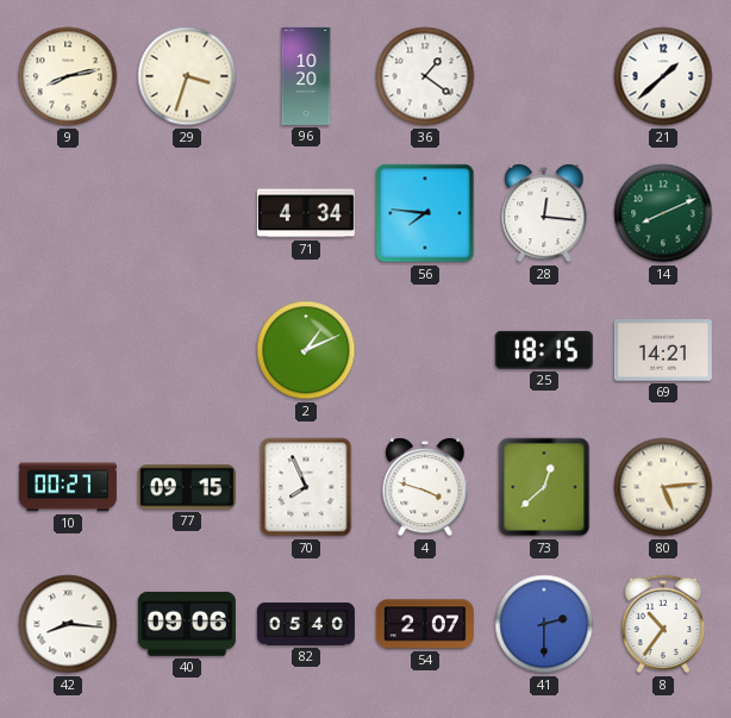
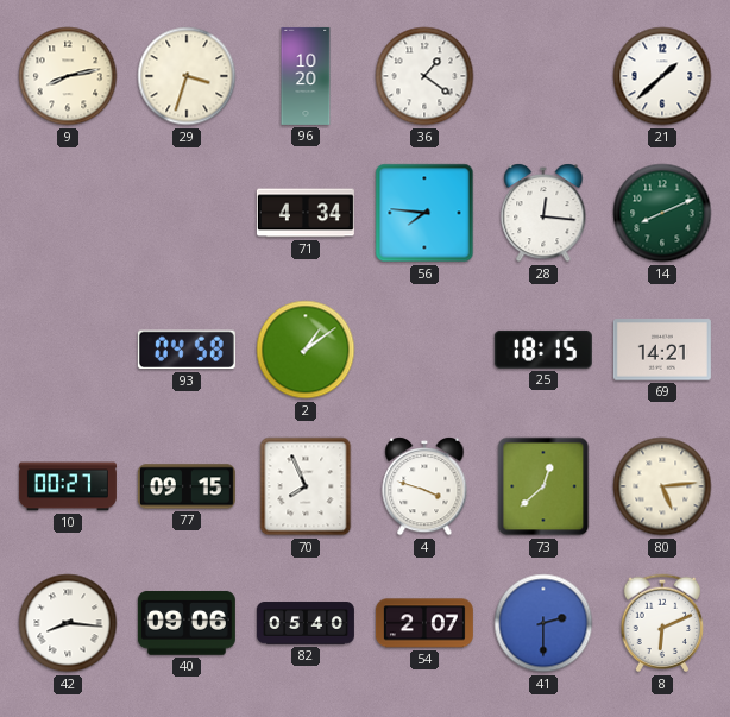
93: none -> 04:58 (187, 350)
2: 1:11 -> 1:09 (306, 350)
8: 10:36 -> 6:11 (662, 623)
